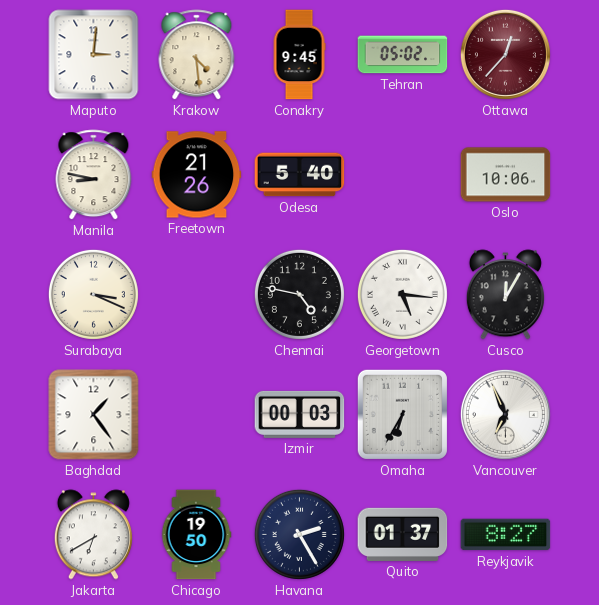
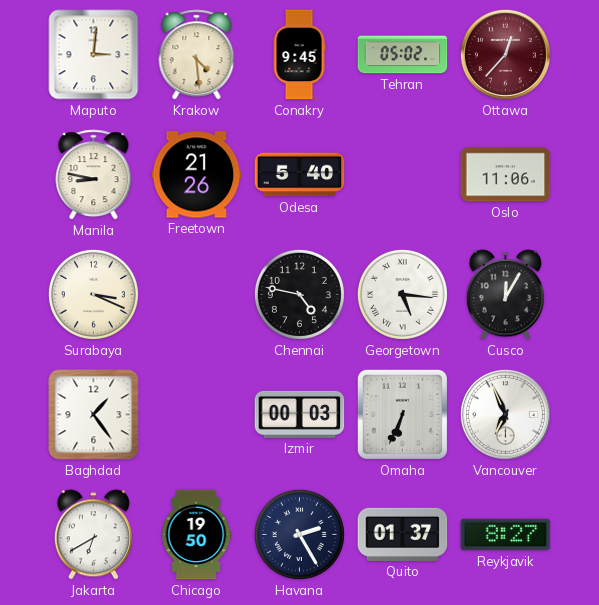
Oslo: 10:06 -> 11:06 (506, 175)
Omaha: 6:35 -> 6:34 (402, 414)
